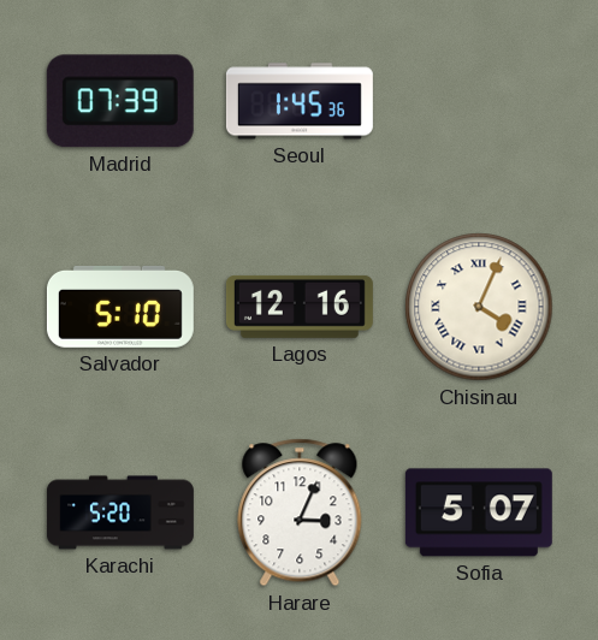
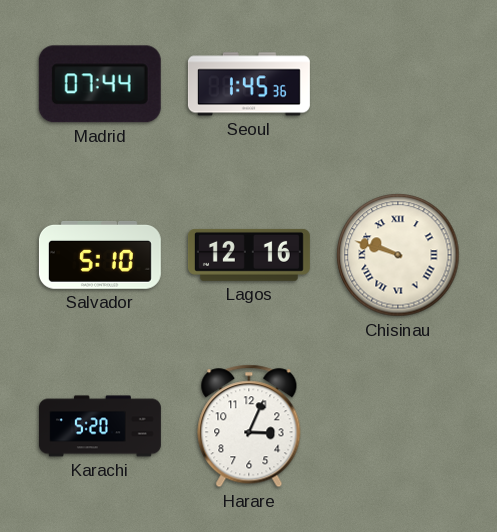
Madrid: 07:39 -> 07:44 (100, 84)
Chisinau: 4:04 -> 9:48 (398, 255)
Sofia: 5:07 -> none (479, 512)
